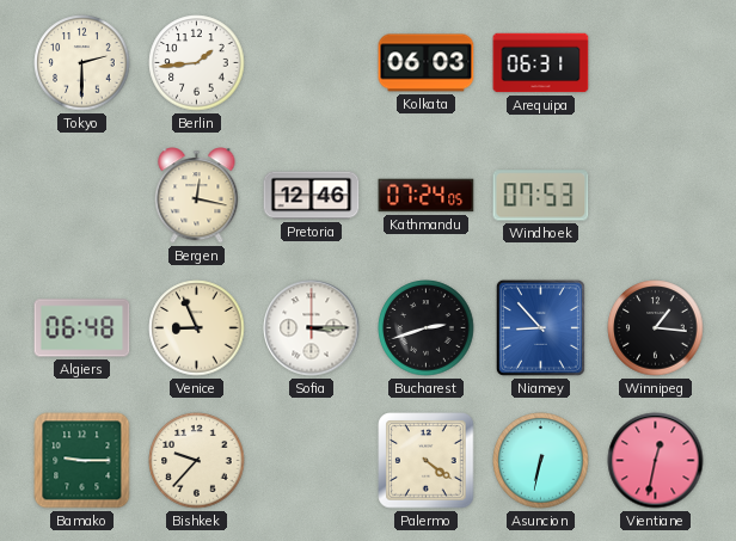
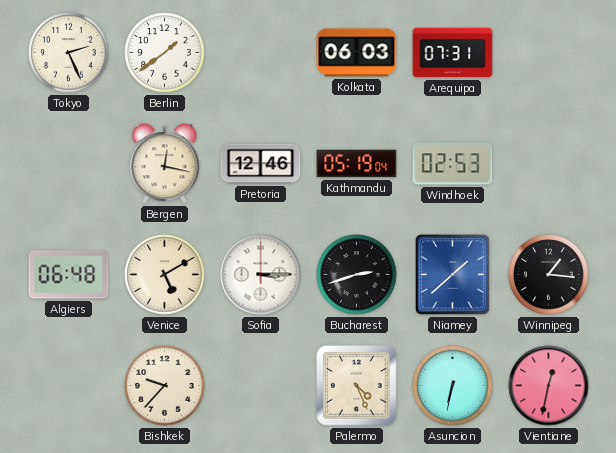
Tokyo: 2:30 -> 2:26 (69, 53)
Berlin: 1:44 -> 1:39 (165, 53)
Arequipa: 06:31 -> 07:31 (453, 53)
Kathmandu: 07:24 -> 05:19 (357, 164)
Windhoek: 07:53 -> 02:53 (453, 164)
Venice: 8:56 -> 5:10 (165, 275)
Niamey: 8:53 -> 1:38 (452, 274)
Bamako: 9:15 -> none (82, 461)
Palermo: 4:21 -> 4:26 (357, 386)
